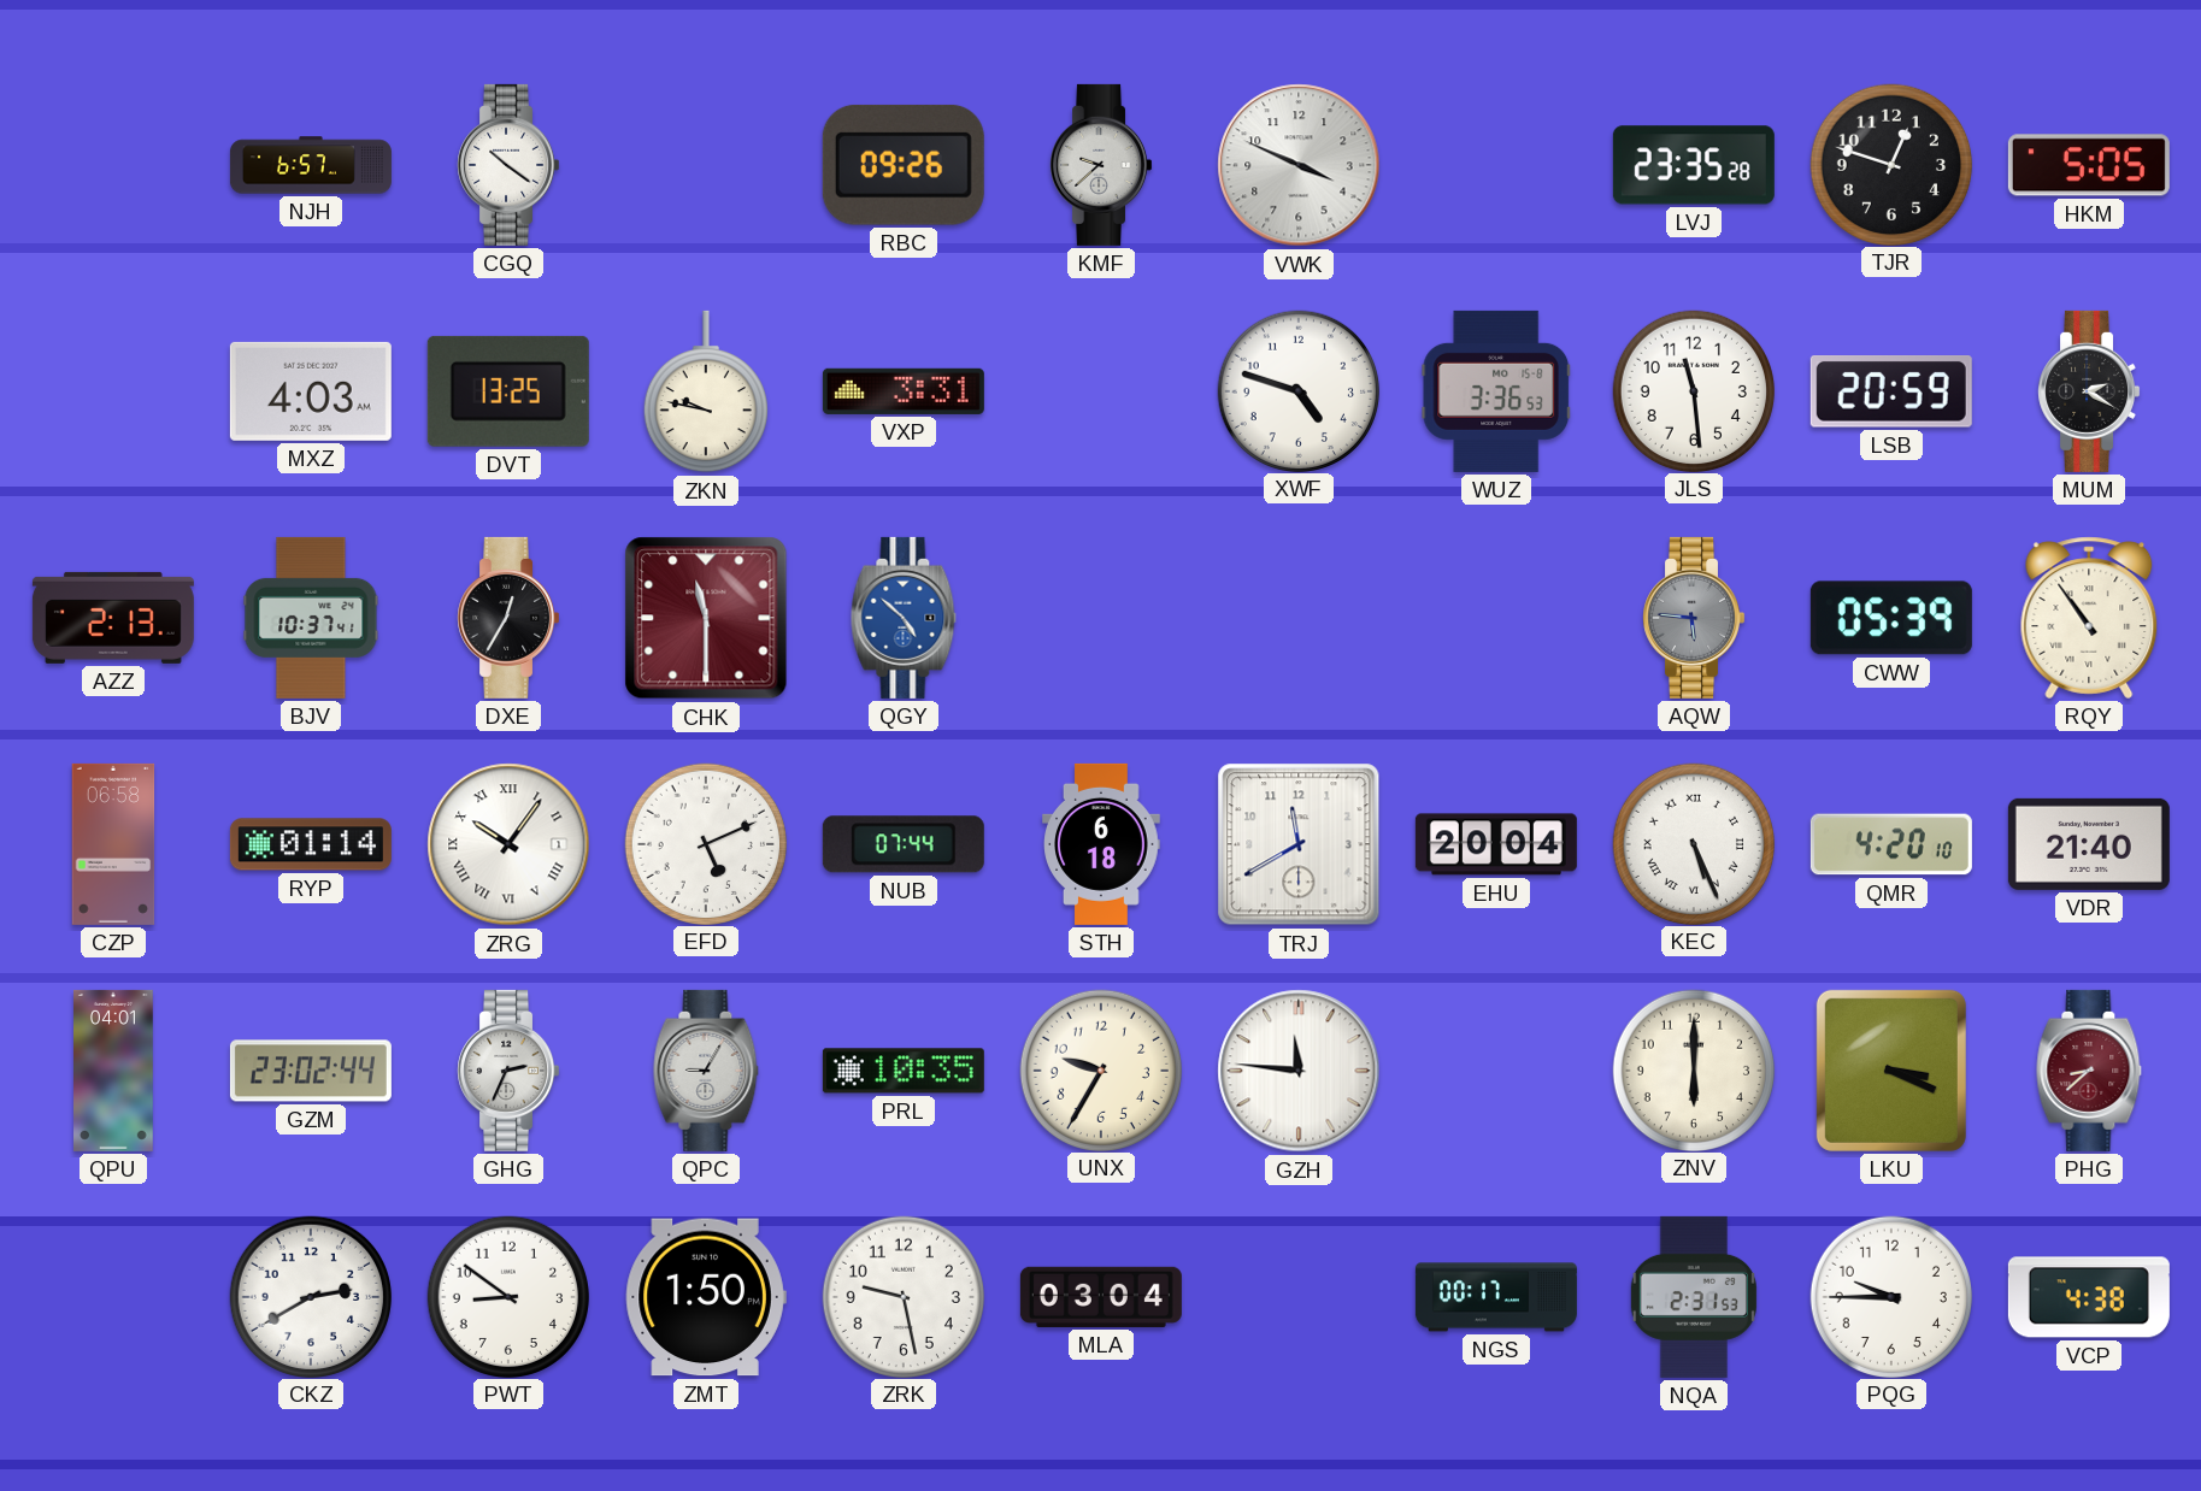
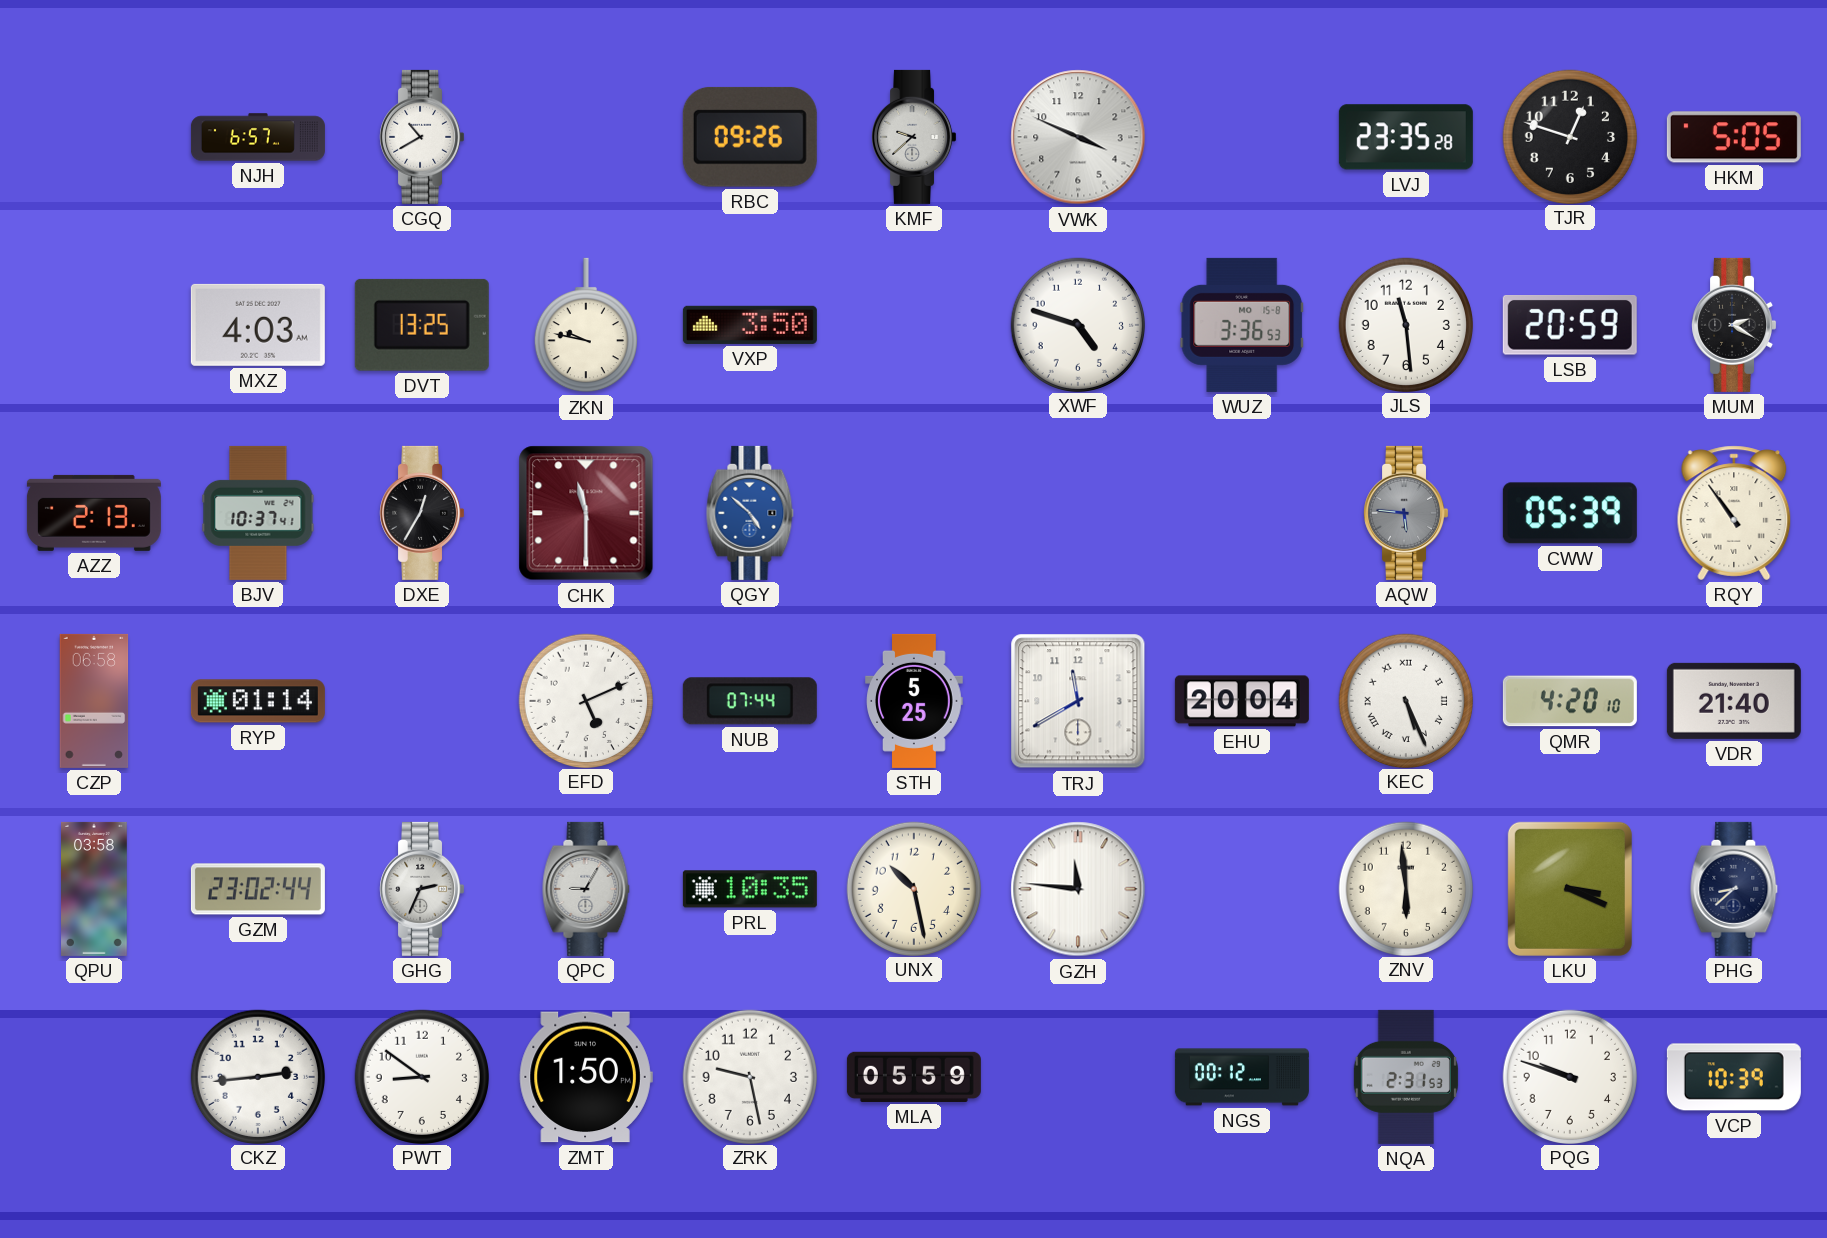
CGQ: 10:21 -> 10:40 (422, 137)
VXP: 3:31 -> 3:50 (750, 325)
ZRG: 10:06 -> none (508, 844)
STH: 6:18 -> 5:25 (914, 701)
QPU: 04:01 -> 03:58 (95, 889)
UNX: 9:35 -> 10:28 (913, 888)
ZNV: 6:00 -> 5:59 (1405, 888)
PHG dial: burgundy -> navy (1734, 889)
CKZ: 2:40 -> 2:44 (257, 1076)
MLA: 03:04 -> 05:59 (914, 1077)
NGS: 00:17 -> 00:12 (1242, 1077)
PQG: 9:45 -> 9:48 (1569, 1076)
VCP: 4:38 -> 10:39 (1734, 1077)
